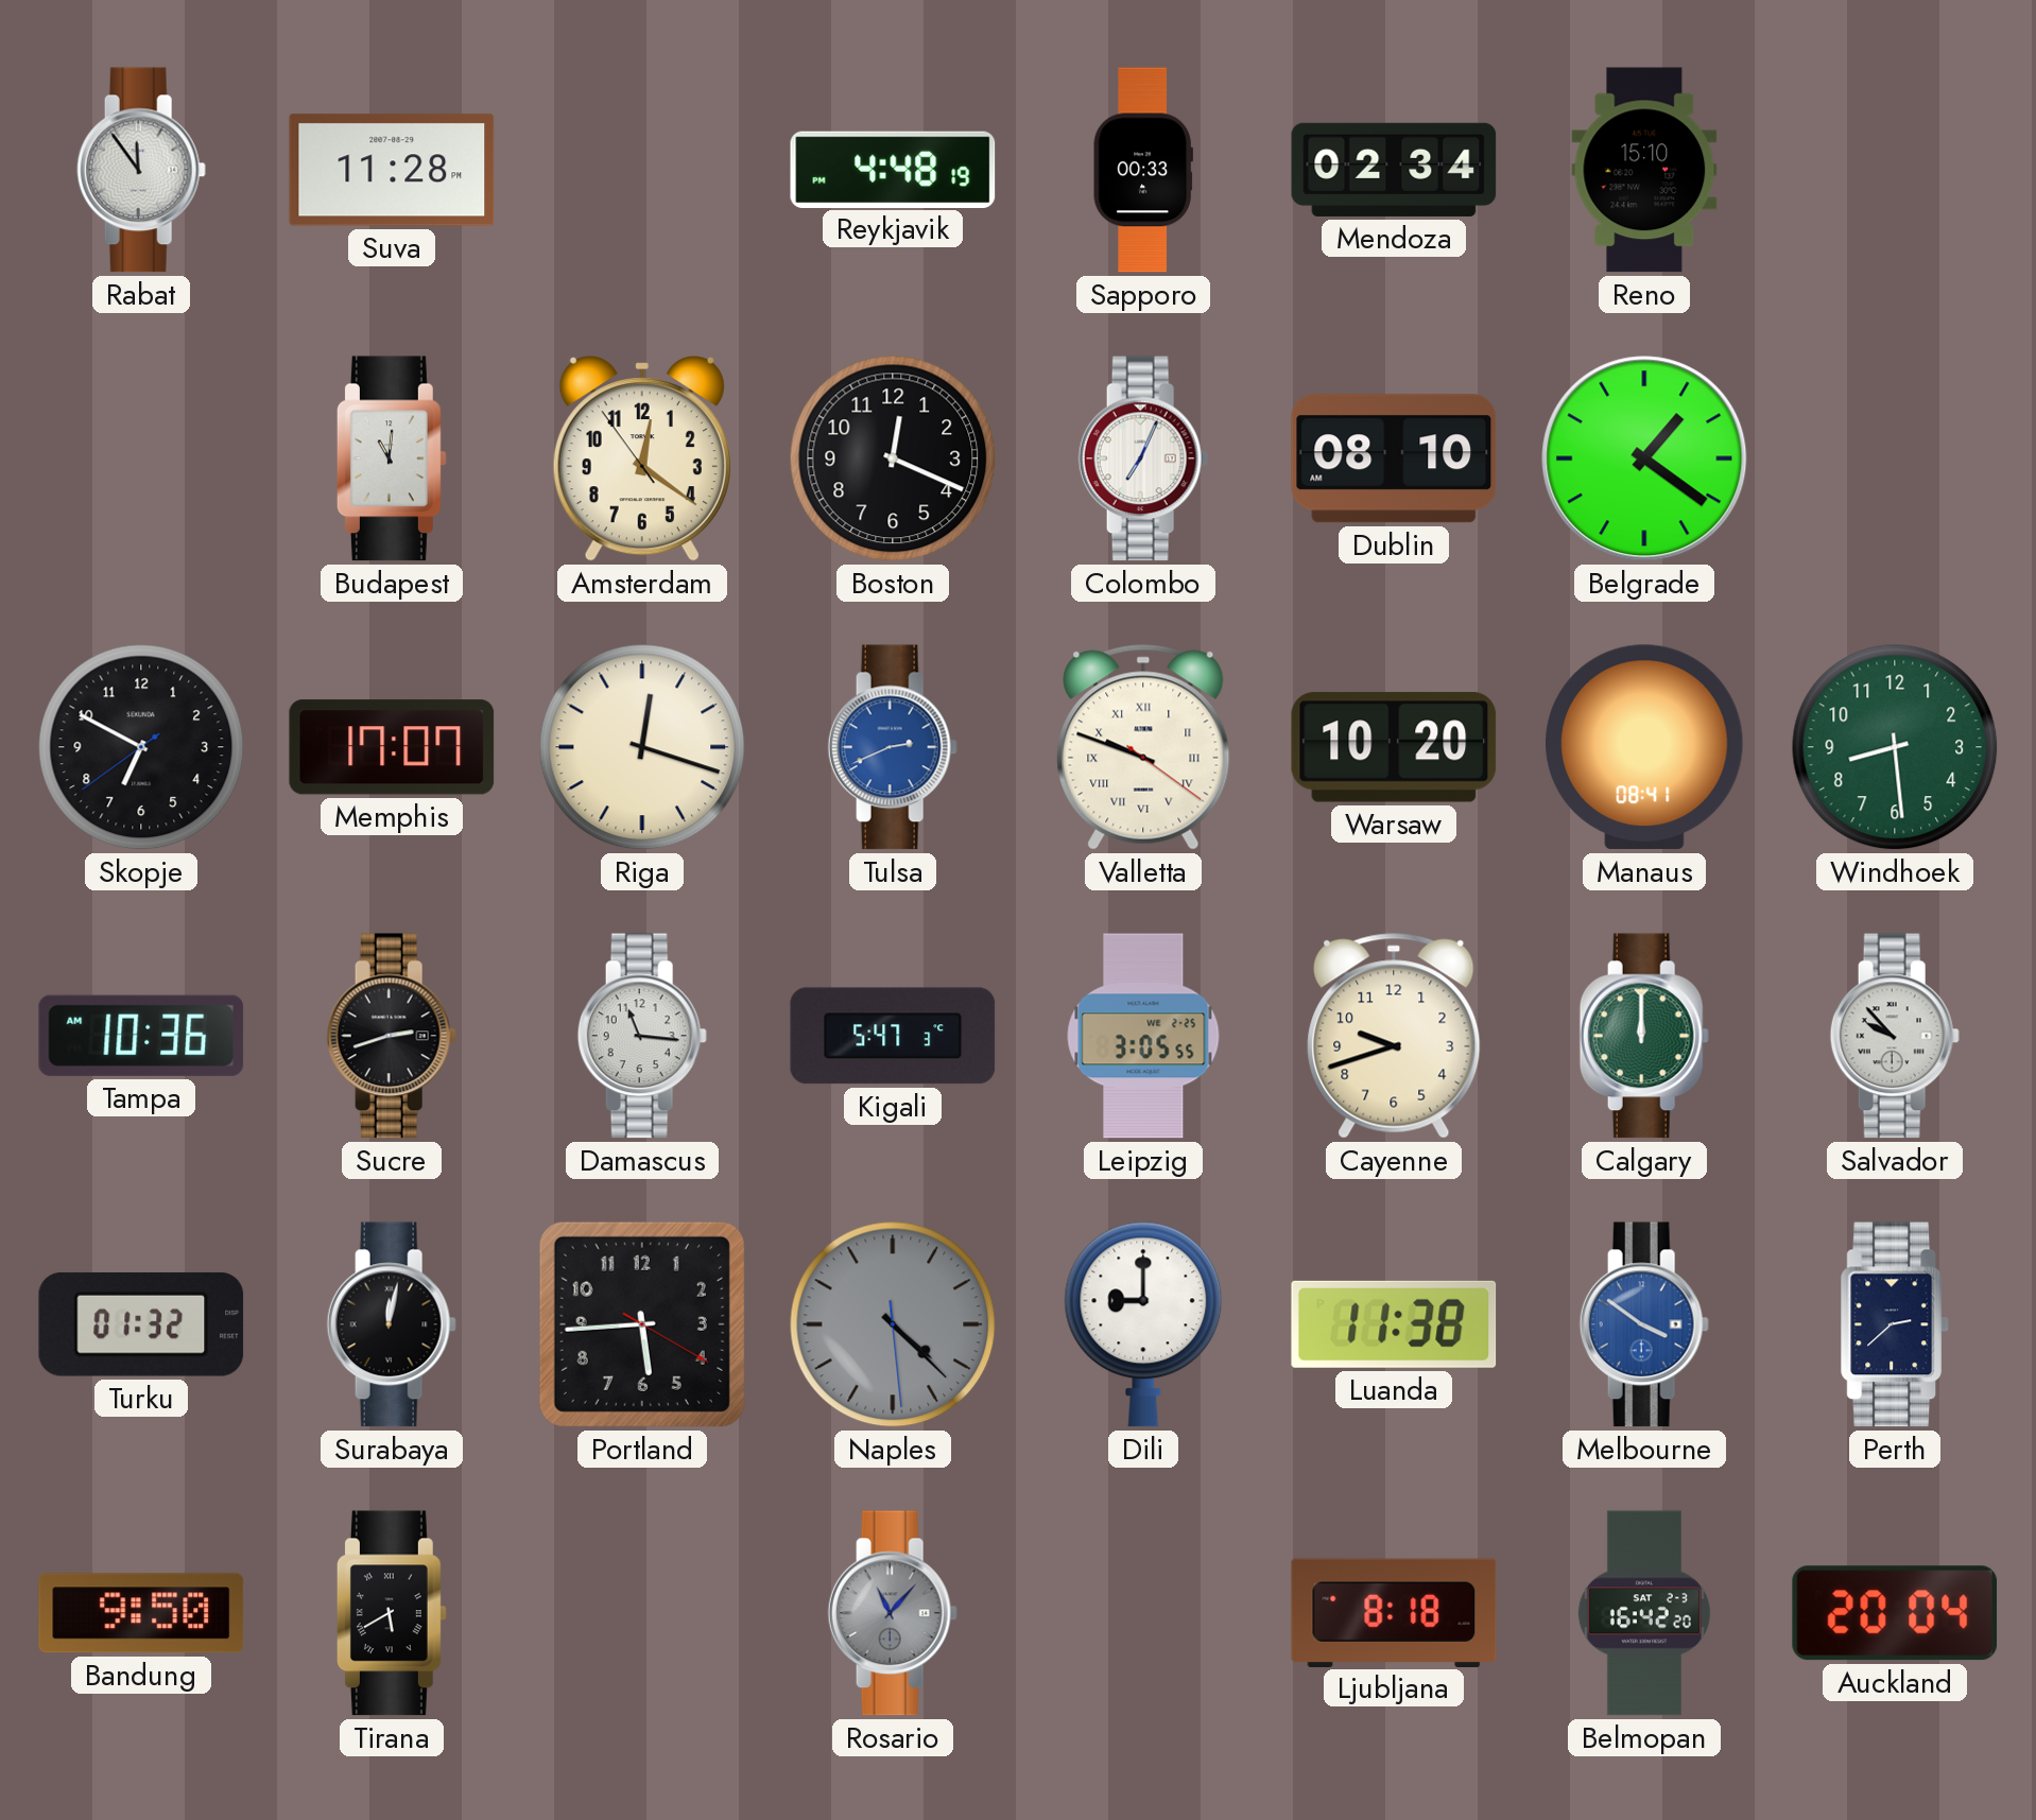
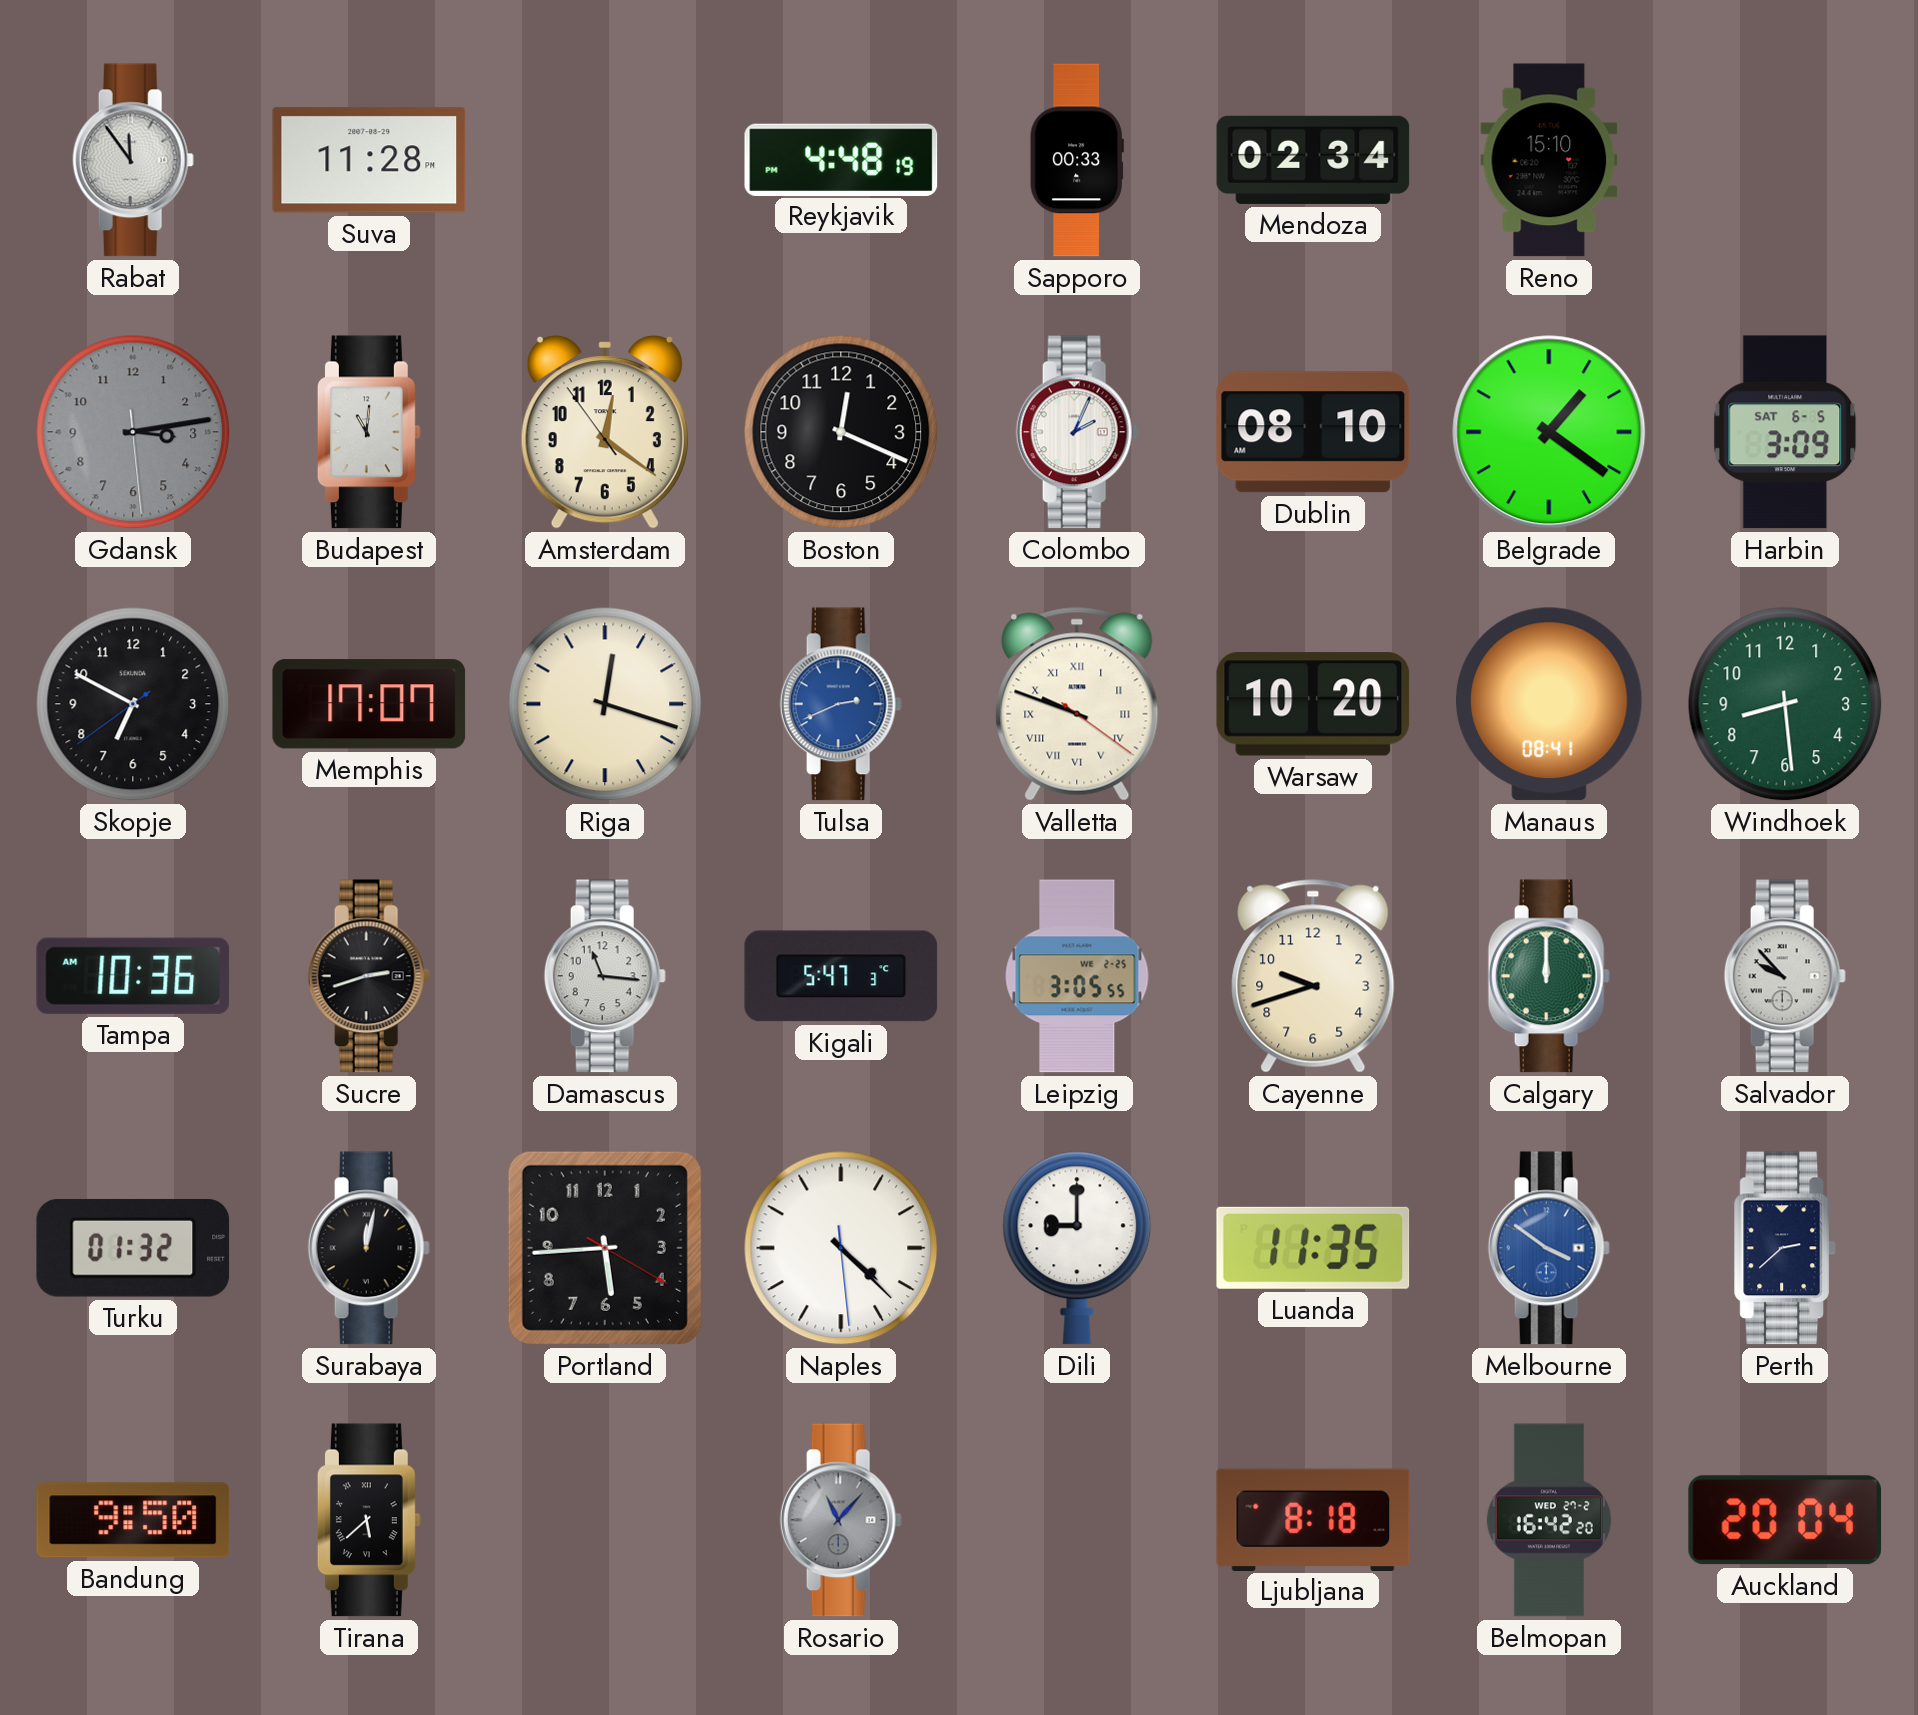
Gdansk: none -> 3:13 (133, 432)
Colombo: 7:04 -> 2:04 (1077, 432)
Harbin: none -> 3:09 (1785, 432)
Naples dial: grey -> white (841, 1248)
Luanda: 11:38 -> 11:35 (1313, 1248)
Tirana: 5:40 -> 5:38 (369, 1520)
Belmopan date: SAT 2-3 -> WED 27-2 (1549, 1520)
